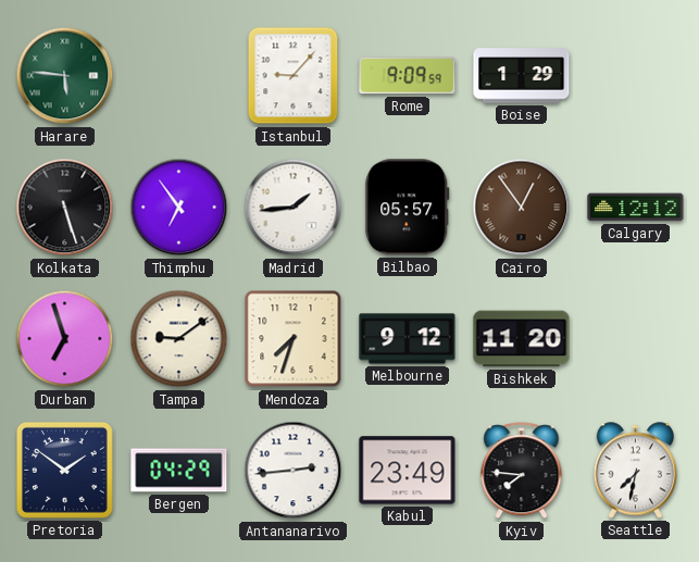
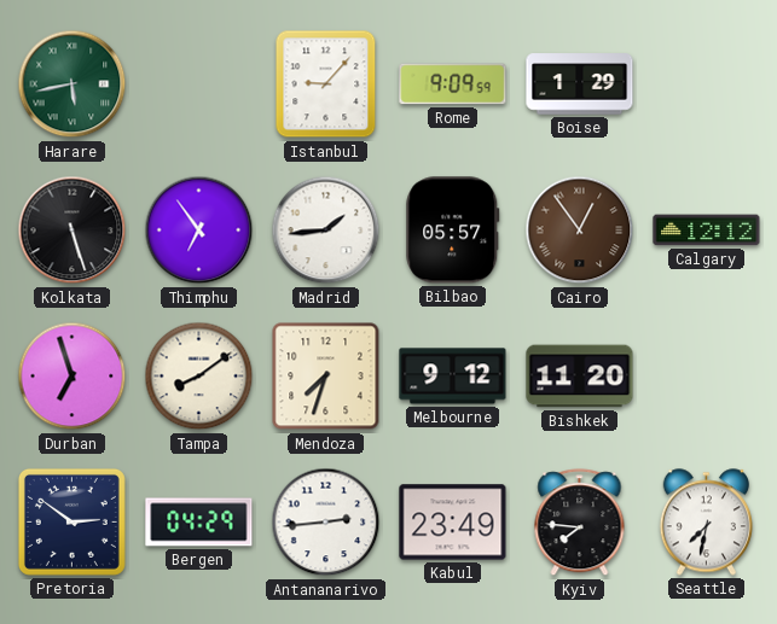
Harare: 5:46 -> 5:43 (73, 84)
Tampa: 9:09 -> 8:09 (199, 377)
Pretoria: 1:51 -> 2:51 (71, 521)
